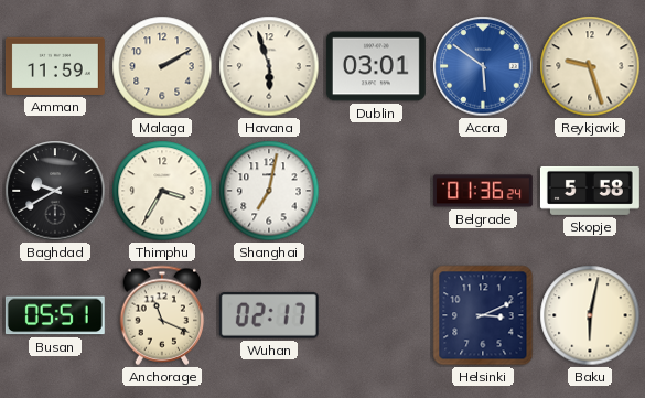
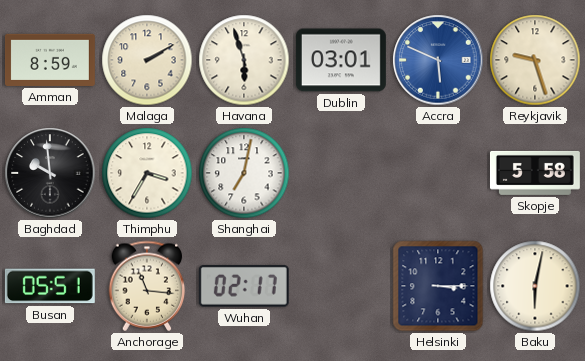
Amman: 11:59 -> 8:59 (50, 60)
Accra: 5:51 -> 5:49 (438, 60)
Baghdad: 9:40 -> 9:59 (50, 173)
Belgrade: 01:36 -> none (483, 191)
Anchorage: 11:19 -> 11:16 (147, 286)
Helsinki: 3:11 -> 3:15 (438, 286)
